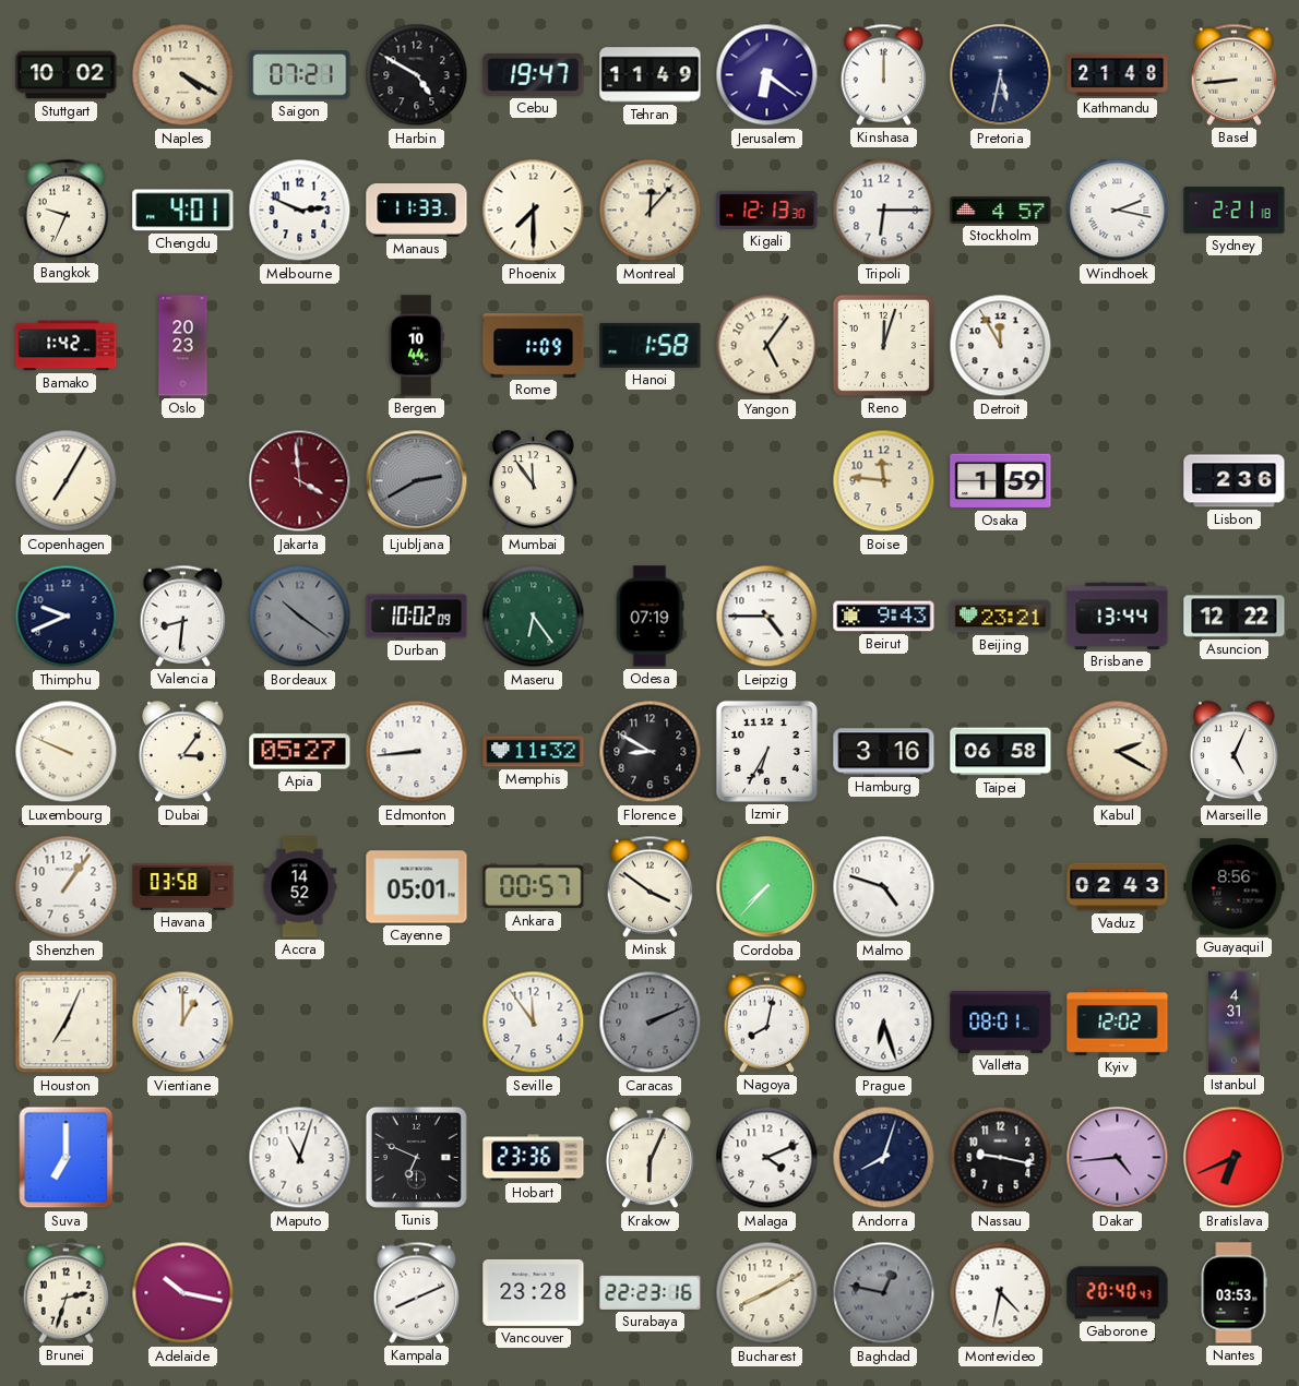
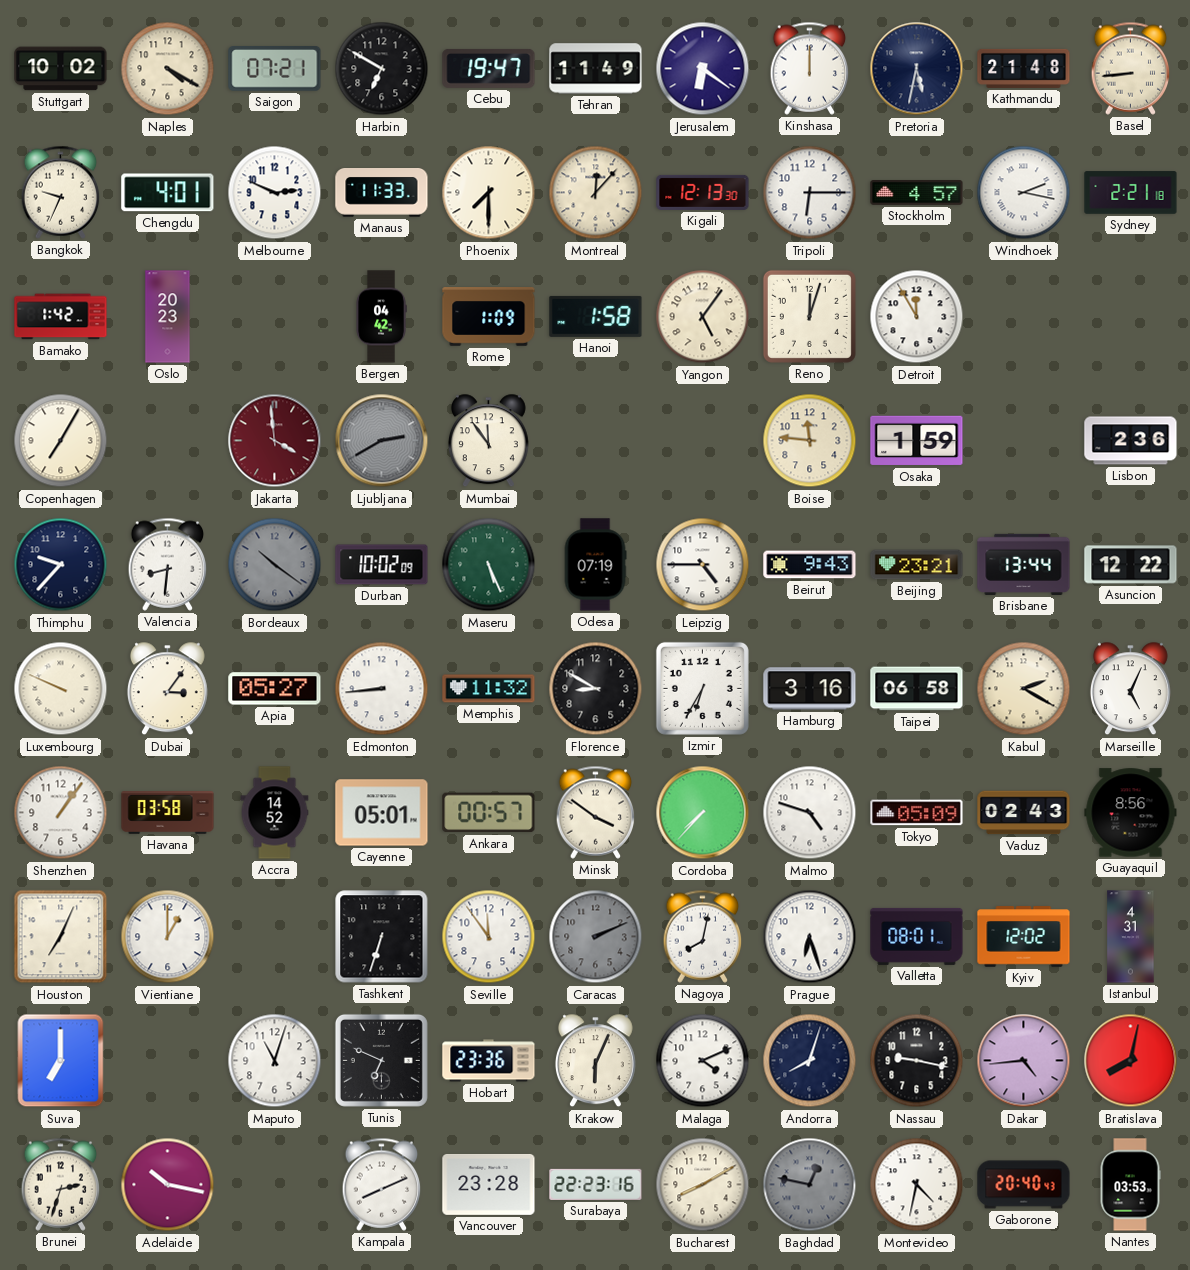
Harbin: 4:50 -> 6:50 (382, 69)
Bergen: 10:44 -> 04:42 (381, 317)
Thimphu: 9:41 -> 9:37 (61, 565)
Maseru: 6:24 -> 5:26 (489, 565)
Tokyo: none -> 05:09 (917, 813)
Tashkent: none -> 6:33 (382, 937)
Bratislava: 6:41 -> 8:02 (1131, 1061)
